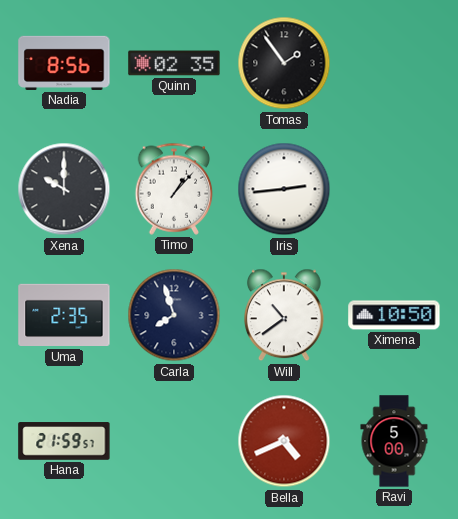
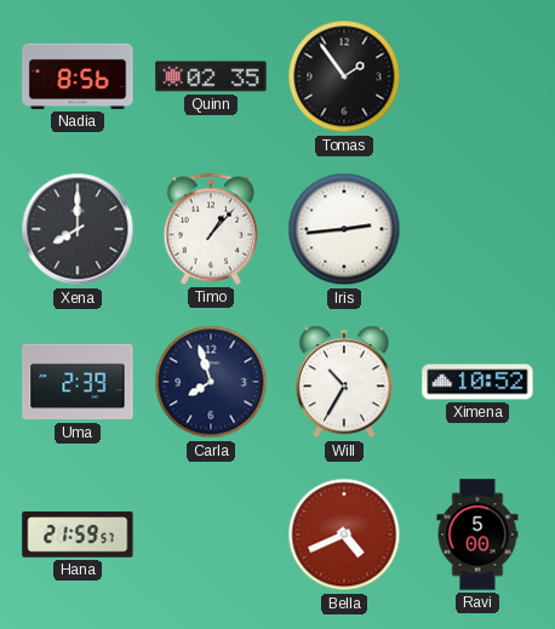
Xena: 10:00 -> 8:00 (78, 229)
Uma: 2:35 -> 2:39 (78, 382)
Will: 10:39 -> 10:35 (345, 382)
Ximena: 10:50 -> 10:52 (477, 382)
